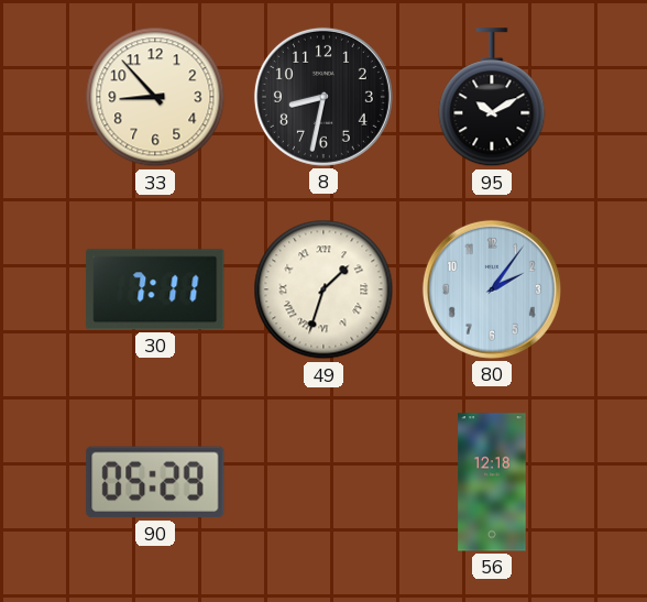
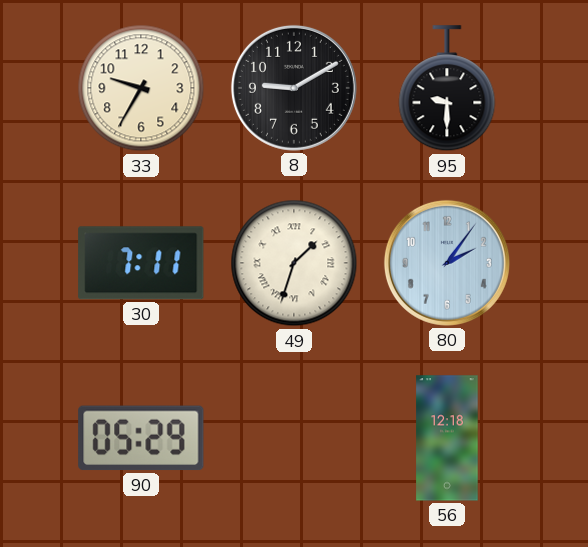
33: 8:53 -> 9:35 (141, 88)
8: 8:32 -> 9:10 (294, 88)
95: 10:10 -> 9:30 (447, 89)
